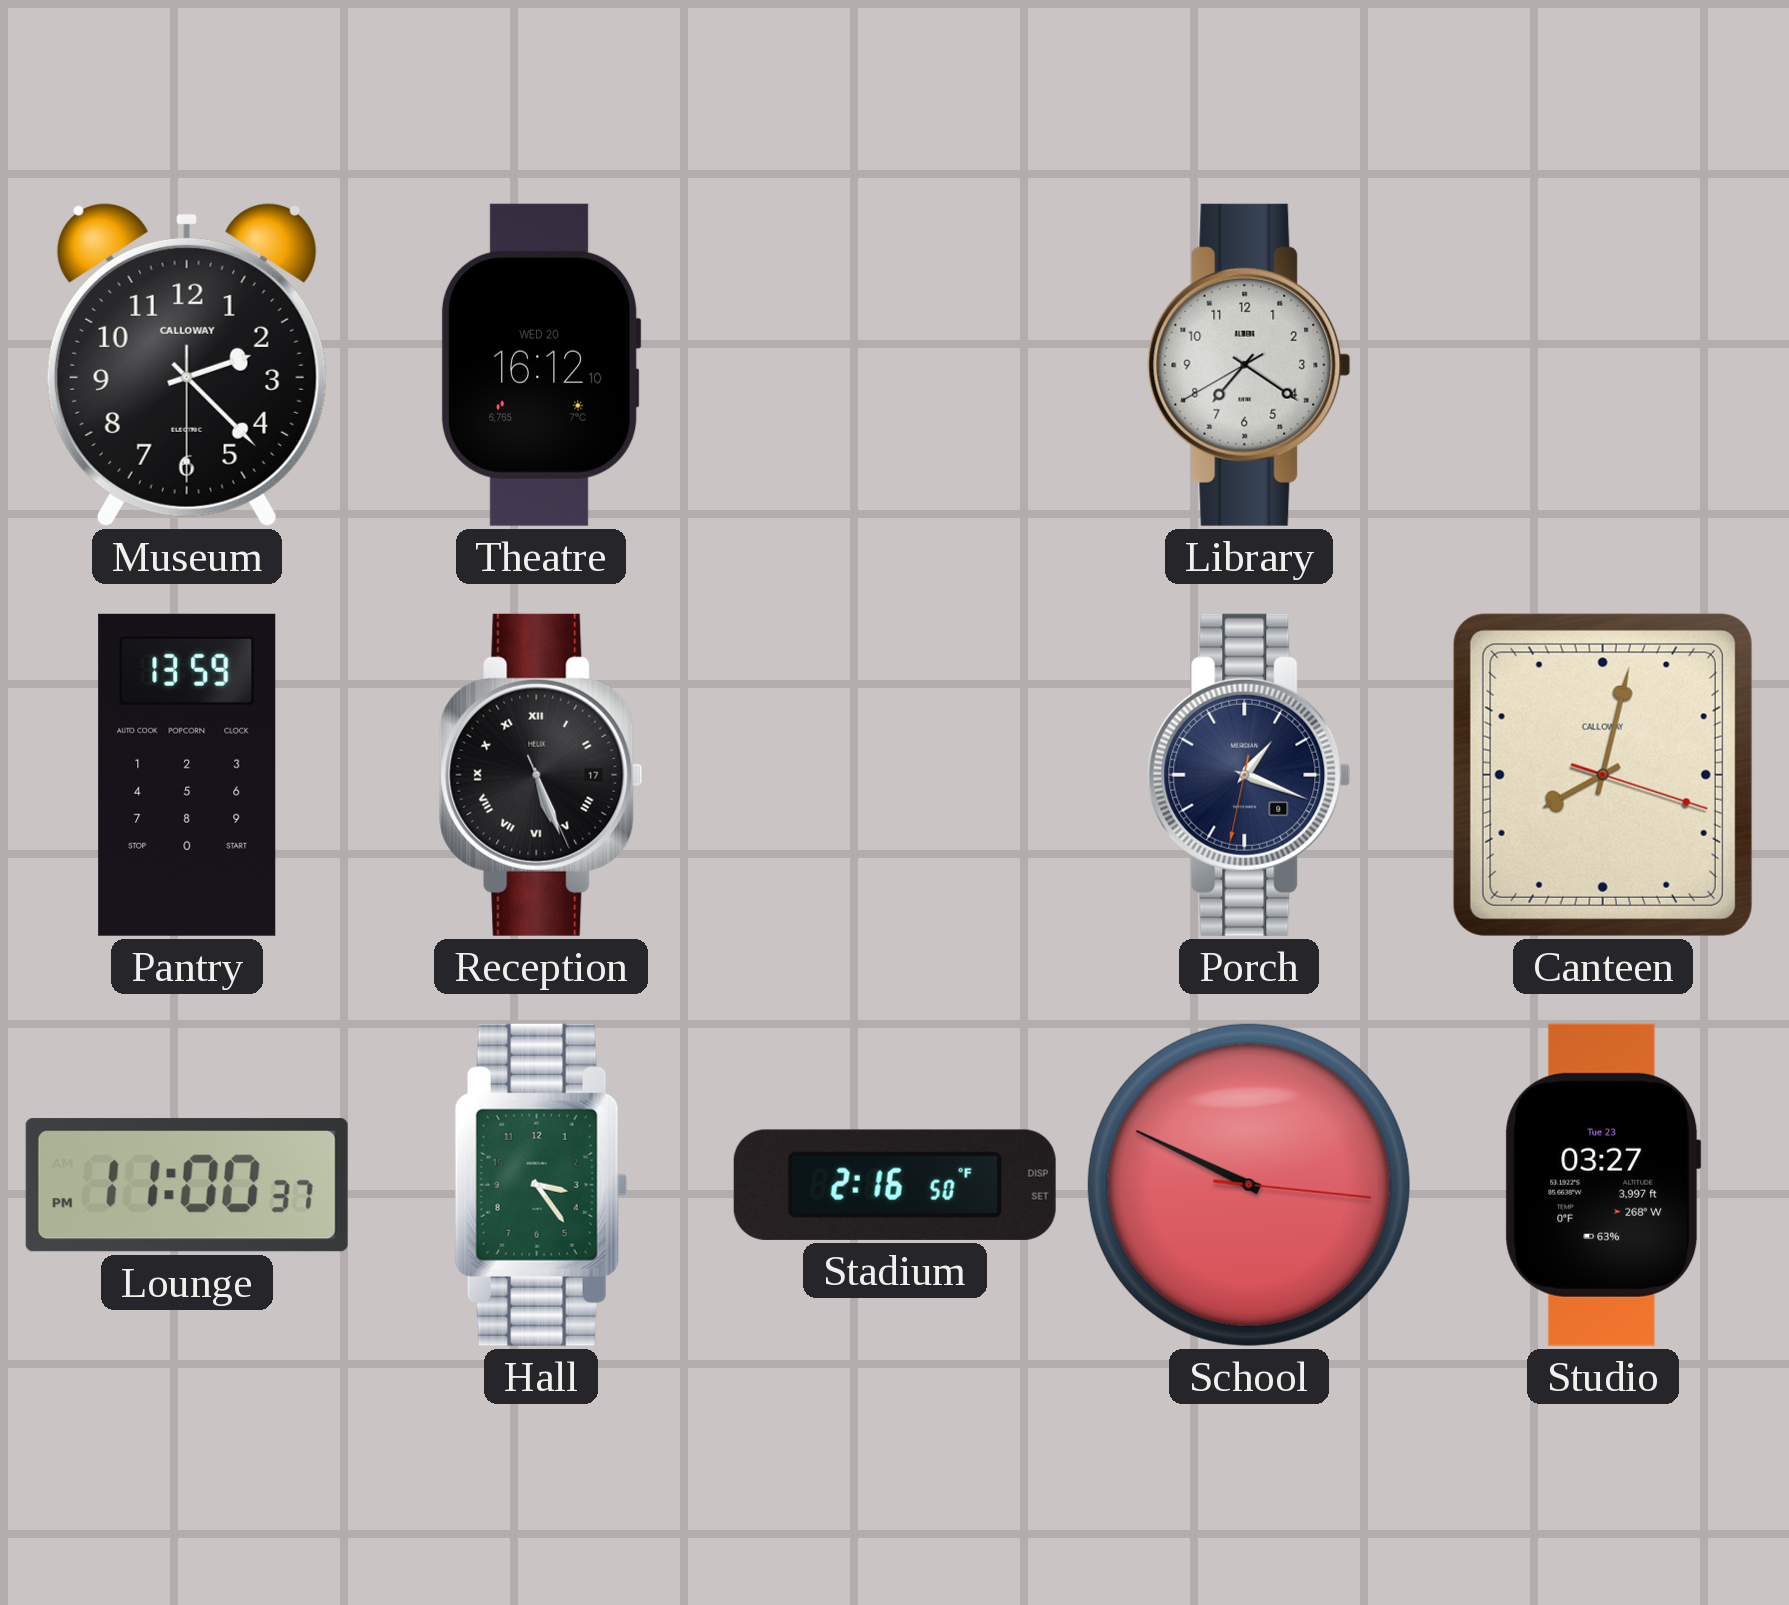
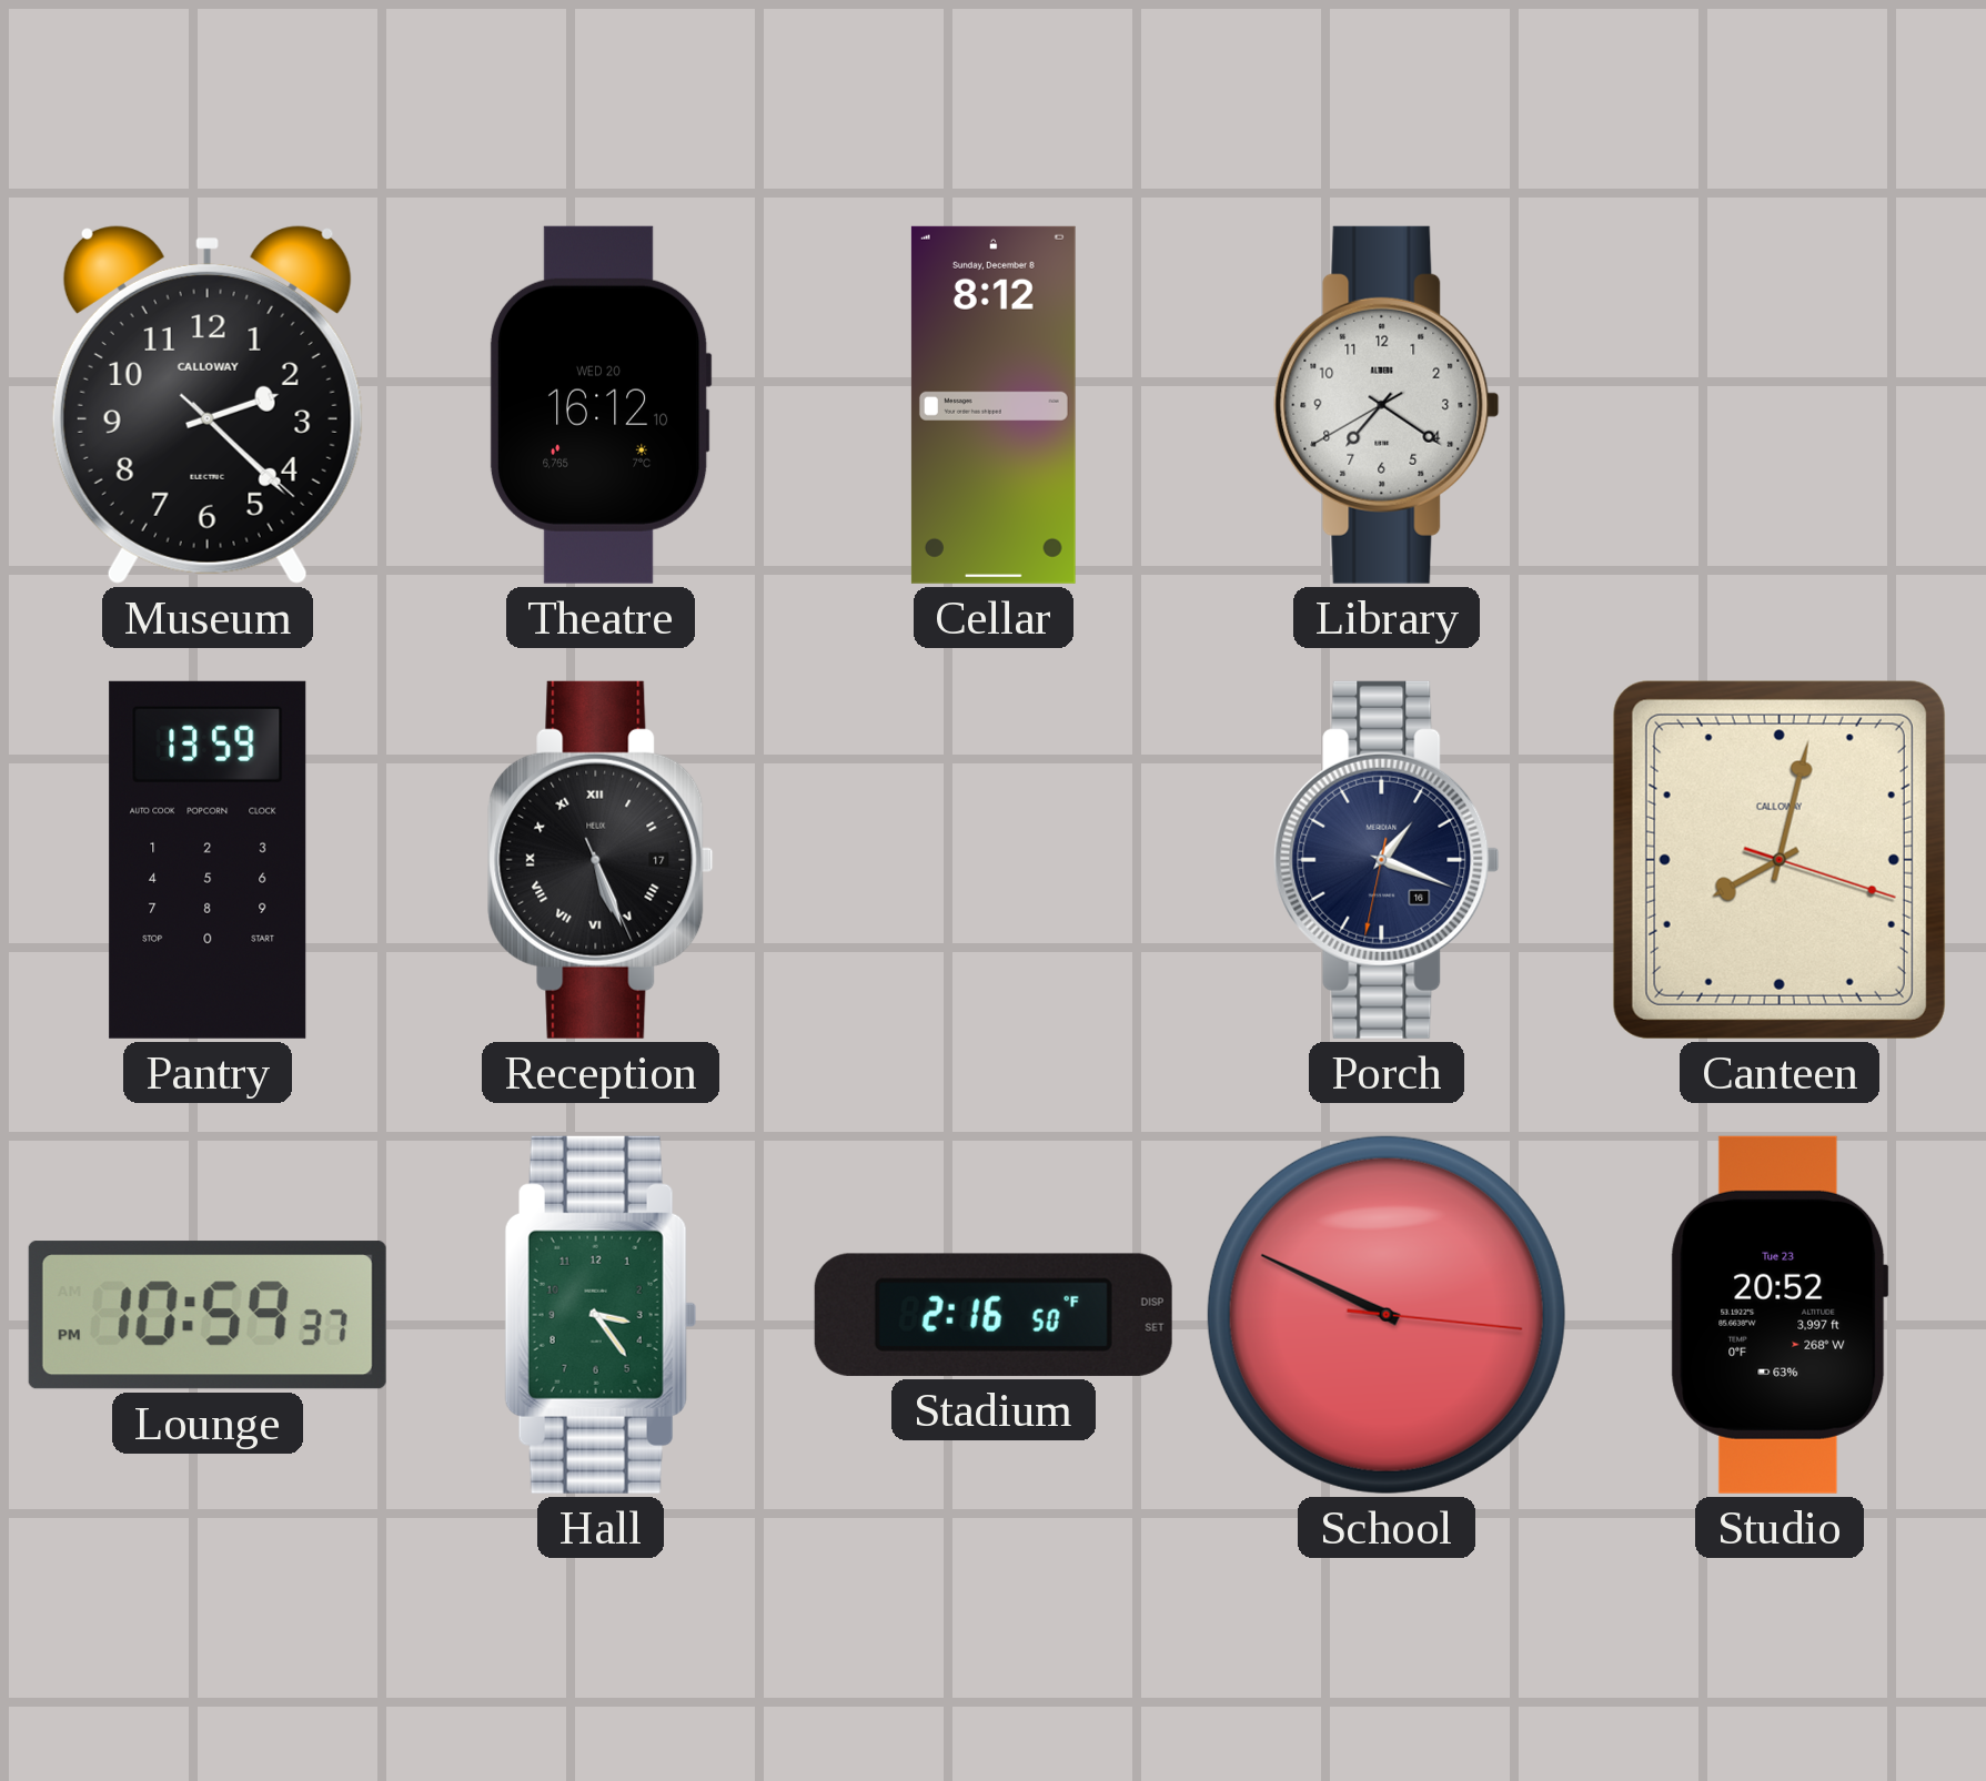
Museum: 2:22:30 -> 2:22:22 (208, 404)
Cellar: none -> 8:12 (994, 405)
Porch date: 9 -> 16 (1387, 860)
Lounge: 11:00 -> 10:59 (208, 1315)
Studio: 03:27 -> 20:52 (1780, 1315)
